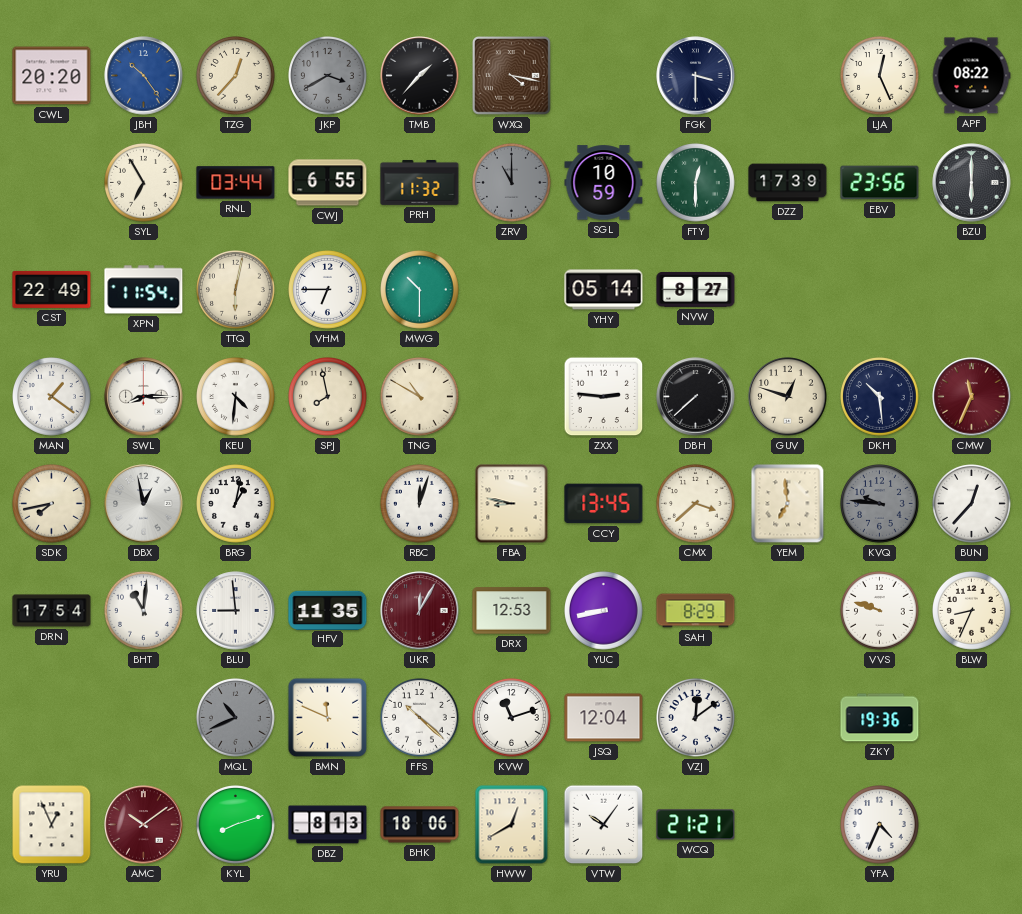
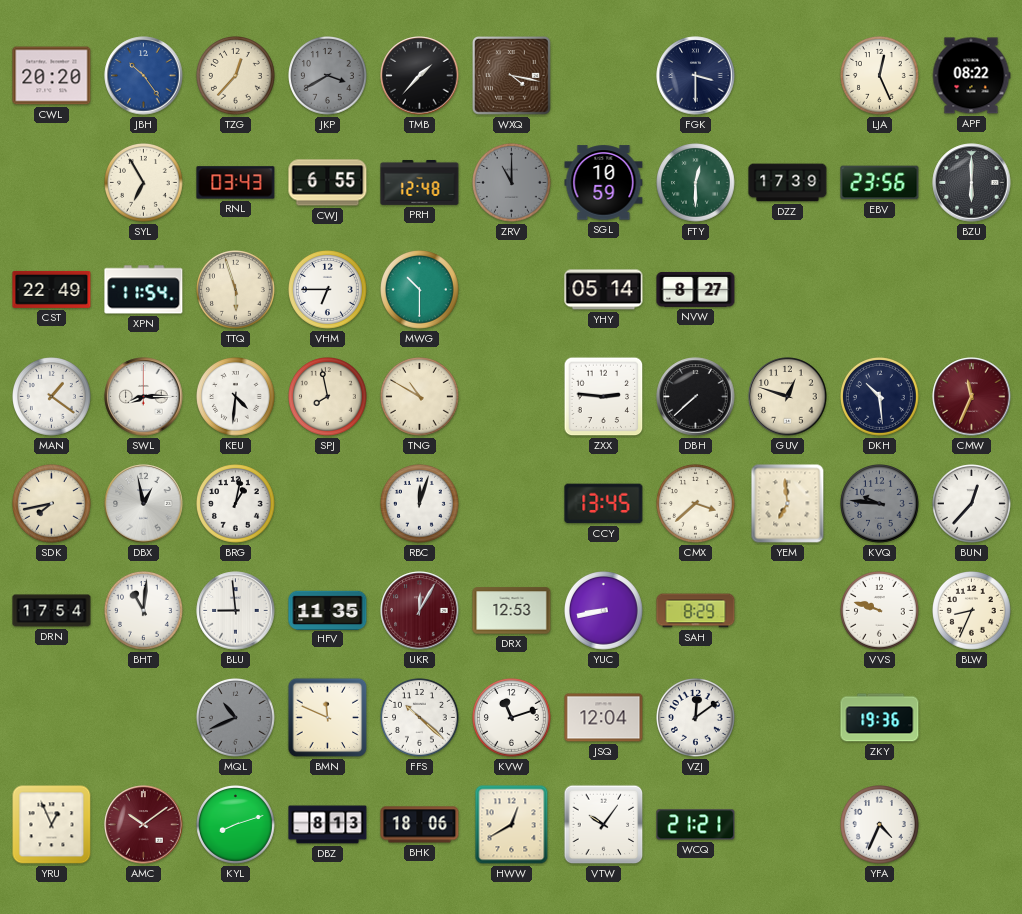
RNL: 03:44 -> 03:43 (236, 183)
PRH: 11:32 -> 12:48 (420, 182)
TTQ: 6:02 -> 5:57 (236, 290)
FBA: 8:47 -> none (512, 504)
